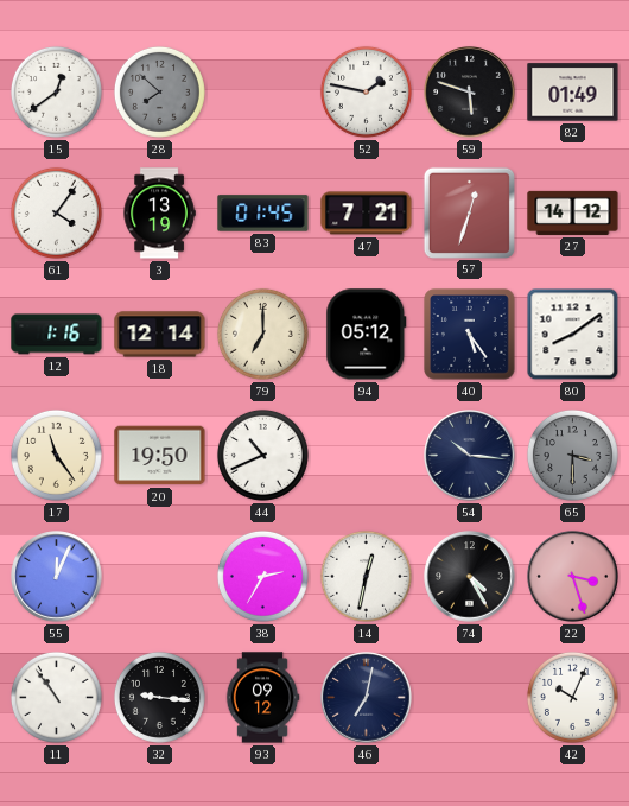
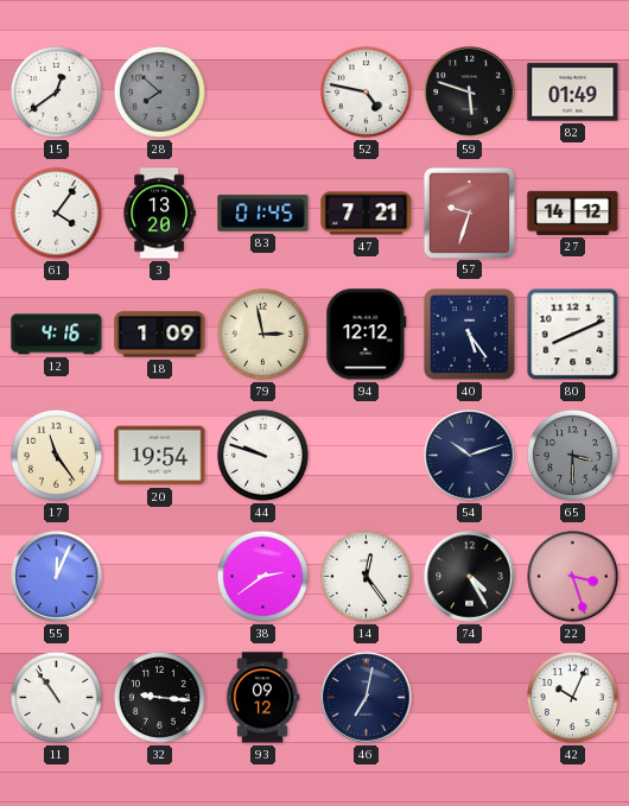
52: 1:47 -> 4:47 (366, 91)
3: 13:19 -> 13:20 (159, 214)
57: 12:33 -> 9:33 (469, 212)
12: 1:16 -> 4:16 (57, 335)
18: 12:14 -> 1:09 (160, 335)
79: 7:00 -> 2:58 (262, 334)
94: 05:12 -> 12:12 (367, 335)
80: 8:09 -> 8:11 (573, 335)
20: 19:50 -> 19:54 (160, 456)
44: 10:41 -> 9:48 (262, 455)
54: 10:16 -> 10:12 (470, 456)
38: 2:35 -> 2:39 (262, 576)
14: 12:32 -> 12:24 (366, 576)
